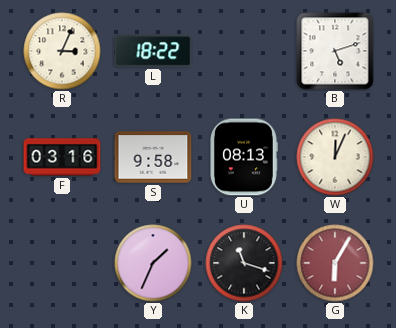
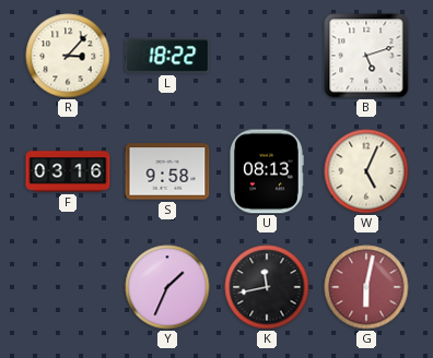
R: 3:04 -> 3:07 (68, 56)
W: 12:04 -> 5:04 (366, 171)
K: 11:18 -> 11:43 (267, 287)
G: 6:05 -> 6:02 (366, 287)
